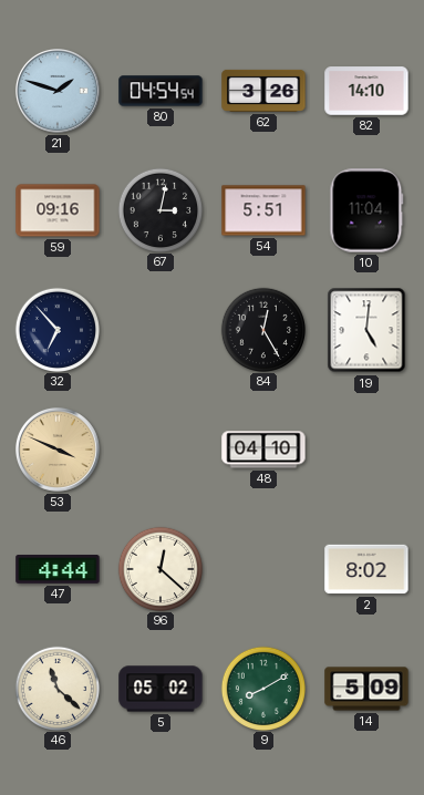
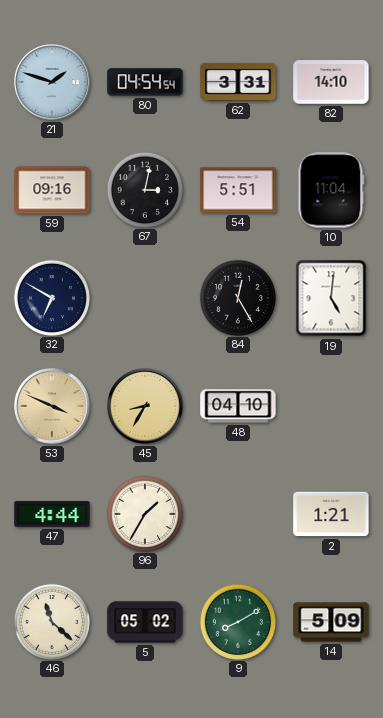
62: 3:26 -> 3:31 (238, 82)
32: 6:53 -> 6:50 (51, 297)
45: none -> 8:35 (146, 407)
96: 12:22 -> 1:35 (144, 513)
2: 8:02 -> 1:21 (331, 514)
